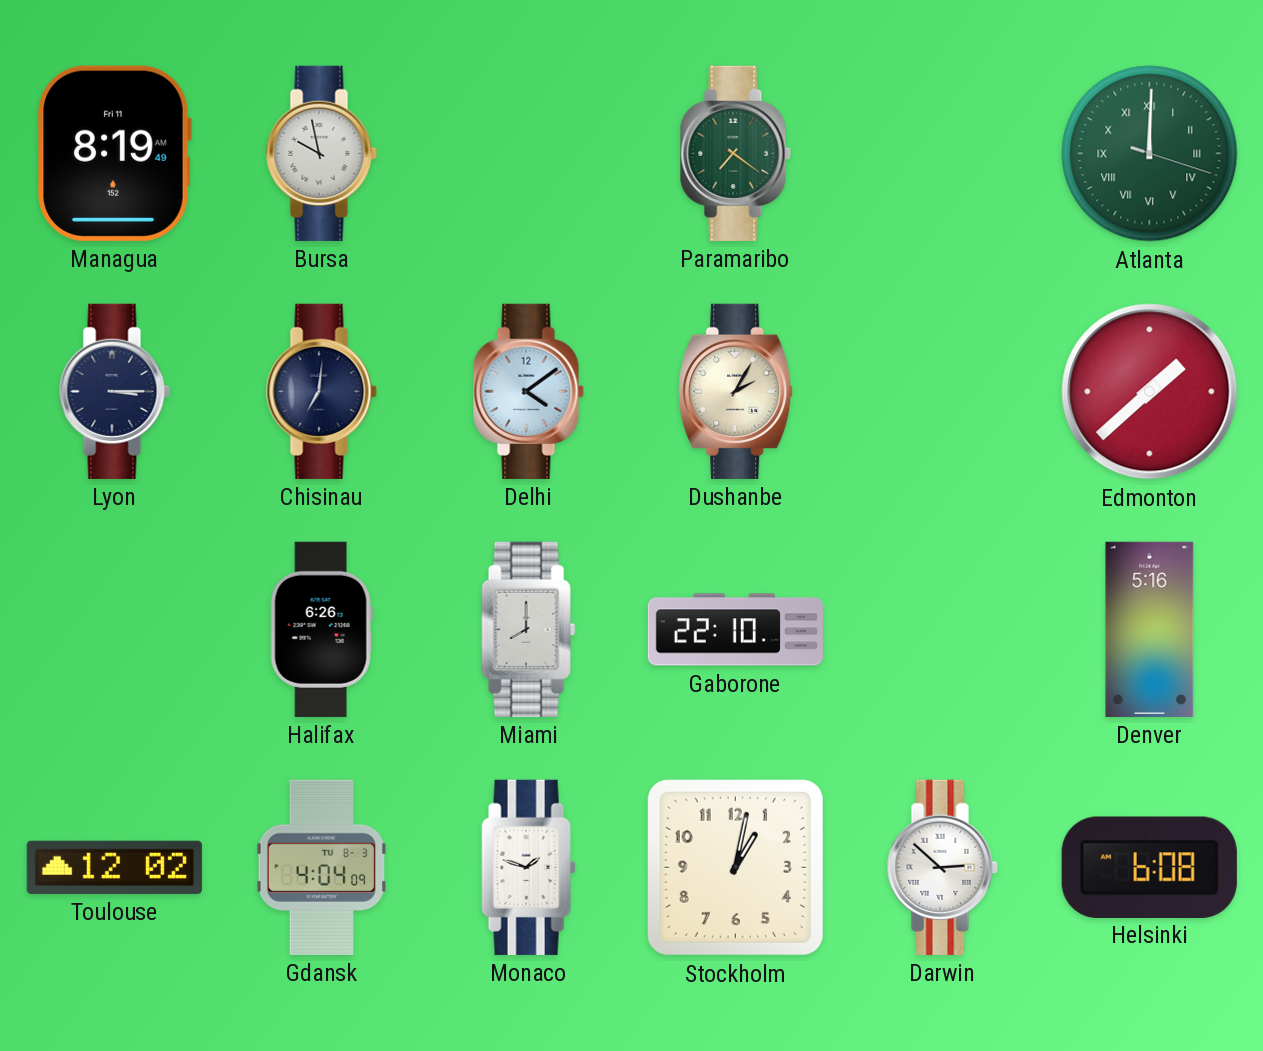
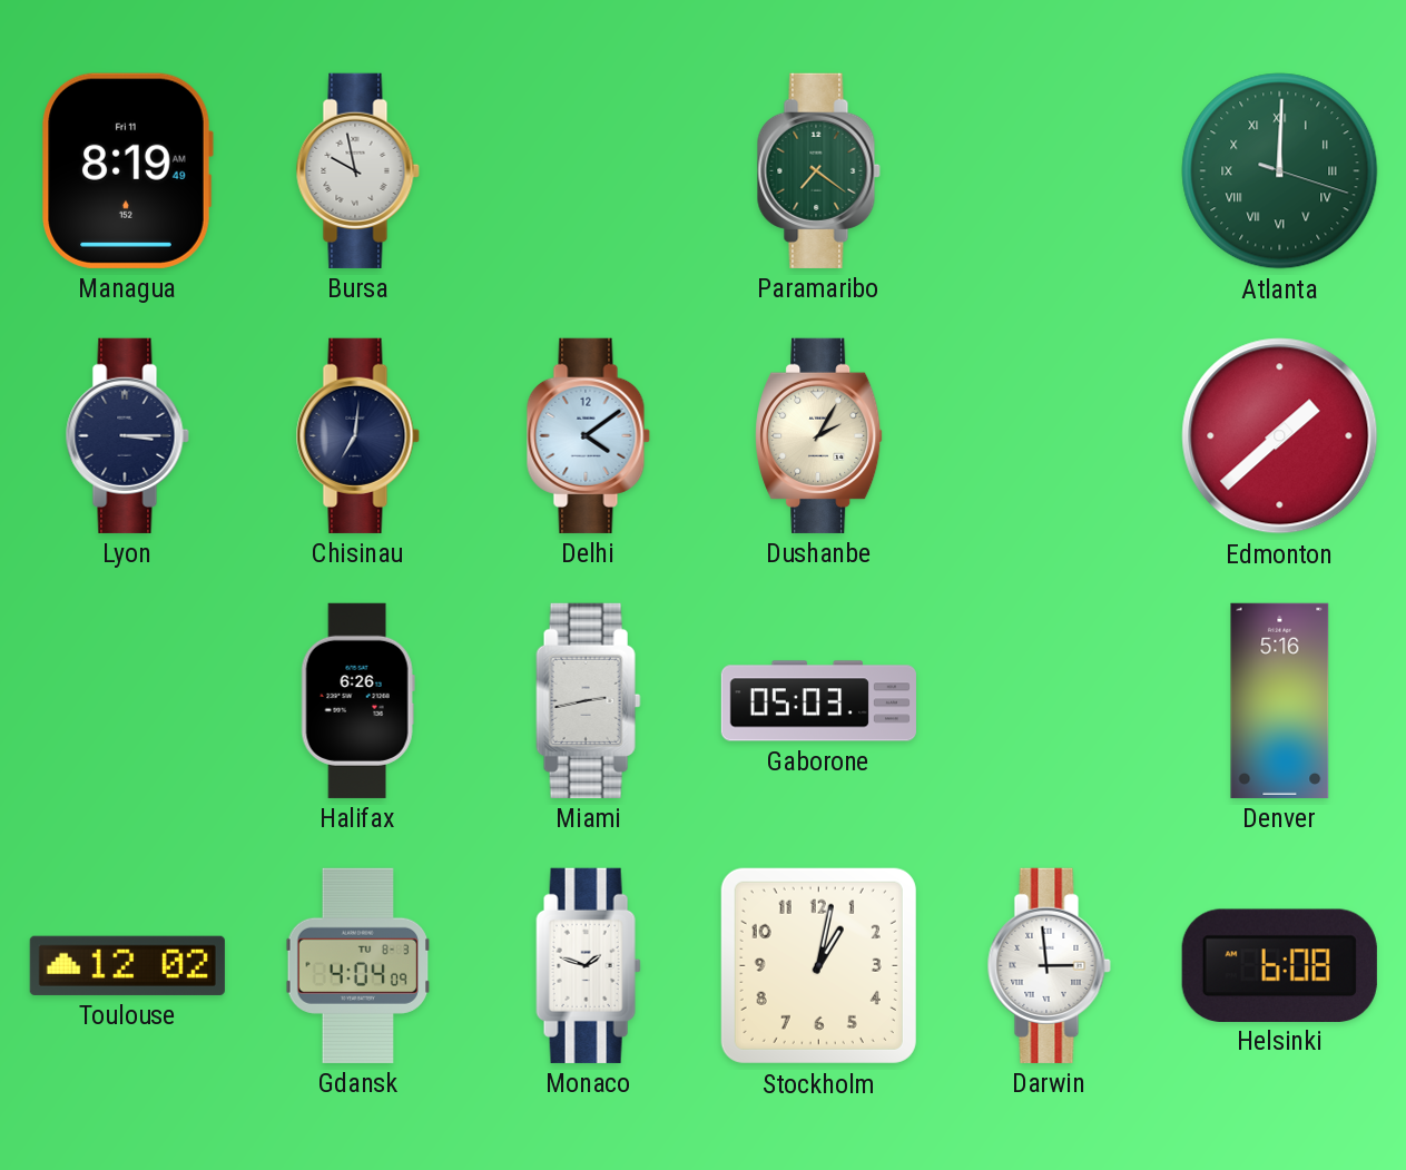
Miami: 8:00 -> 2:43 (589, 700)
Gaborone: 22:10 -> 05:03 (818, 701)
Darwin: 2:52 -> 2:59 (1049, 965)
